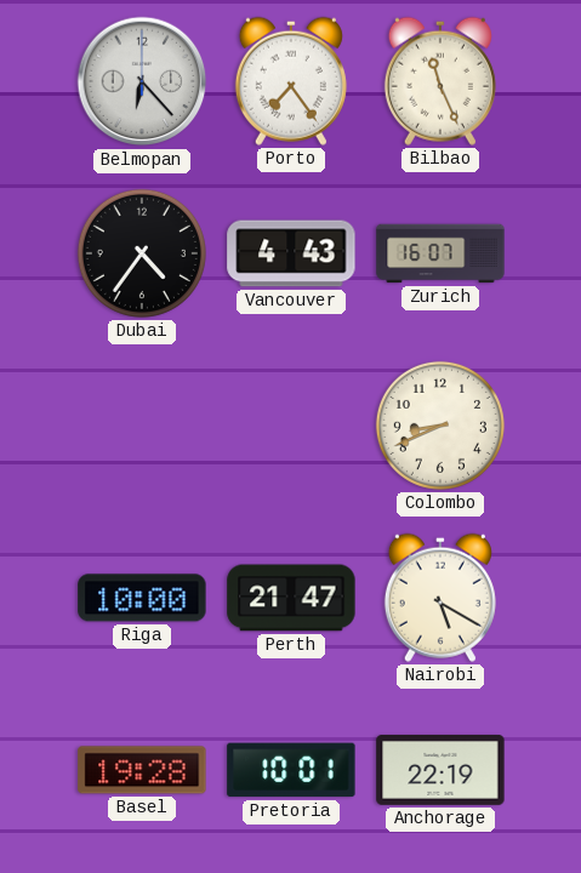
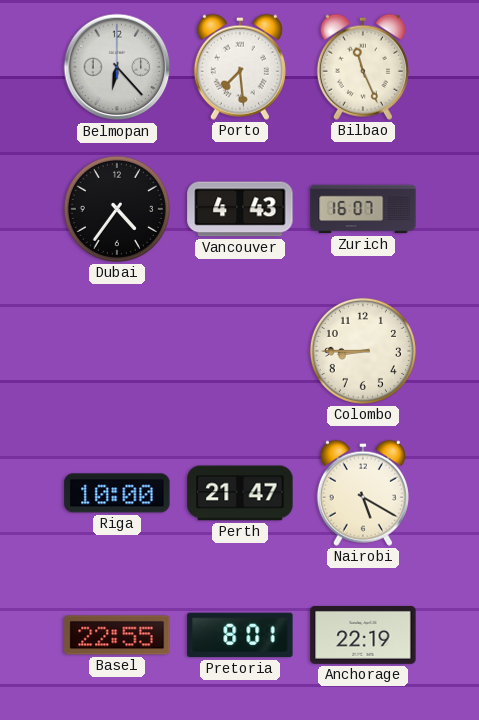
Porto: 7:24 -> 7:29 (240, 67)
Colombo: 8:41 -> 8:45 (363, 351)
Basel: 19:28 -> 22:55 (117, 635)
Pretoria: 10:01 -> 8:01 (240, 635)
